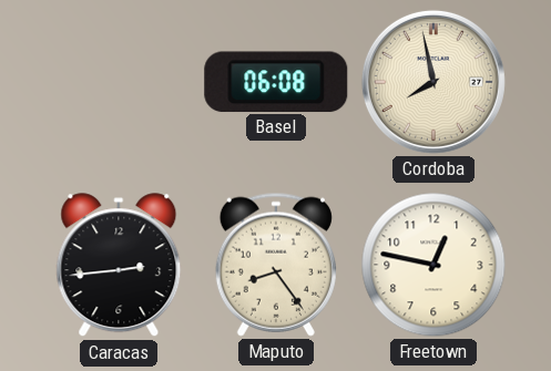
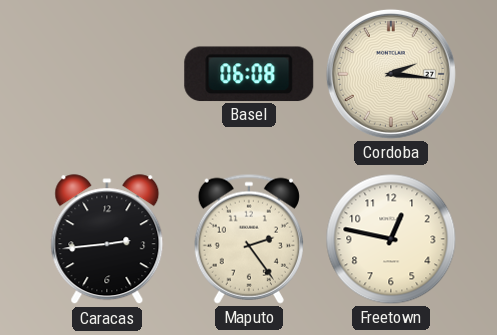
Cordoba: 7:58 -> 2:16 (391, 74)
Maputo: 8:24 -> 2:24 (249, 239)
